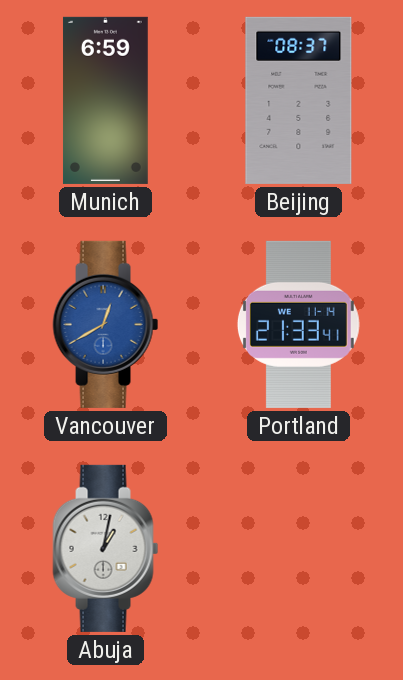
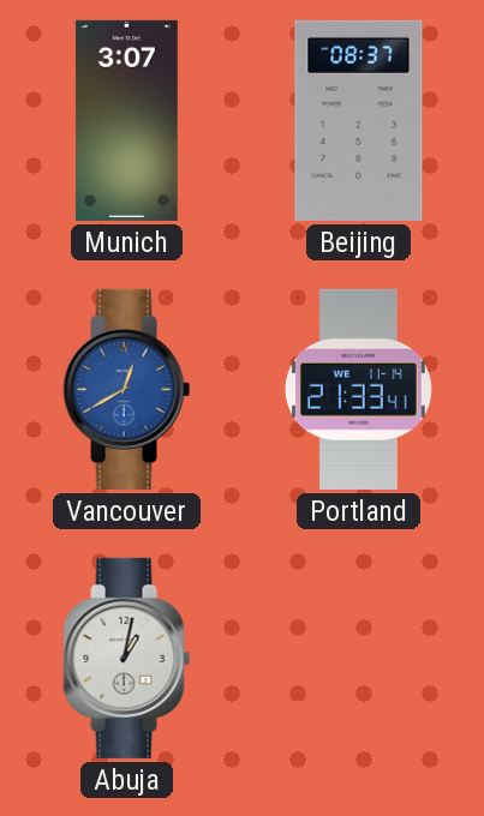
Munich: 6:59 -> 3:07 (126, 120)
